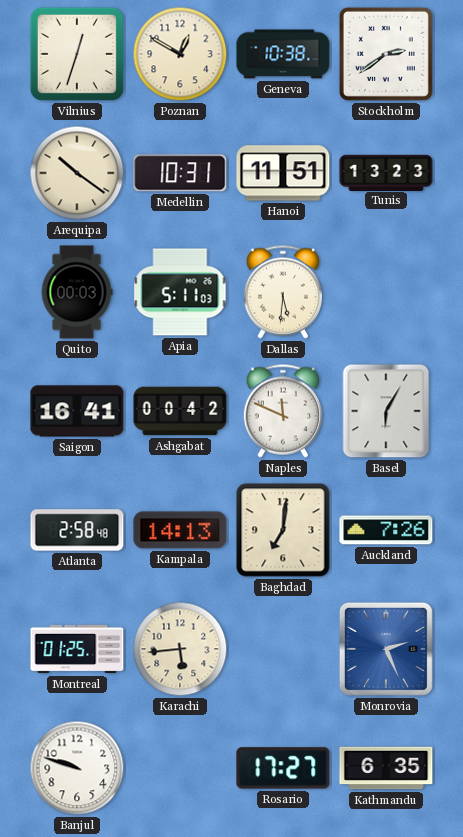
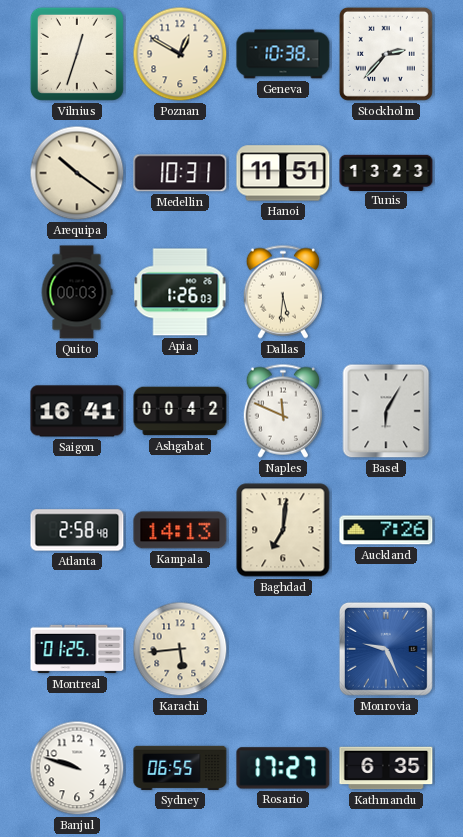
Stockholm: 2:39 -> 2:37 (386, 54)
Apia: 5:11 -> 1:26 (180, 292)
Monrovia: 2:26 -> 9:26 (386, 649)
Sydney: none -> 06:55 (180, 768)
